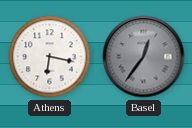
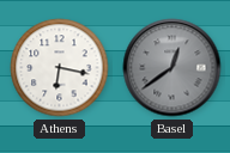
Basel: 12:36 -> 12:39 (172, 68)
